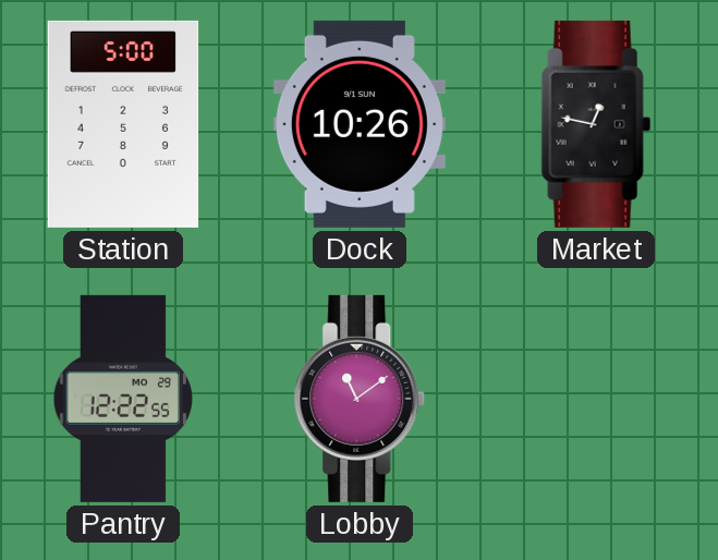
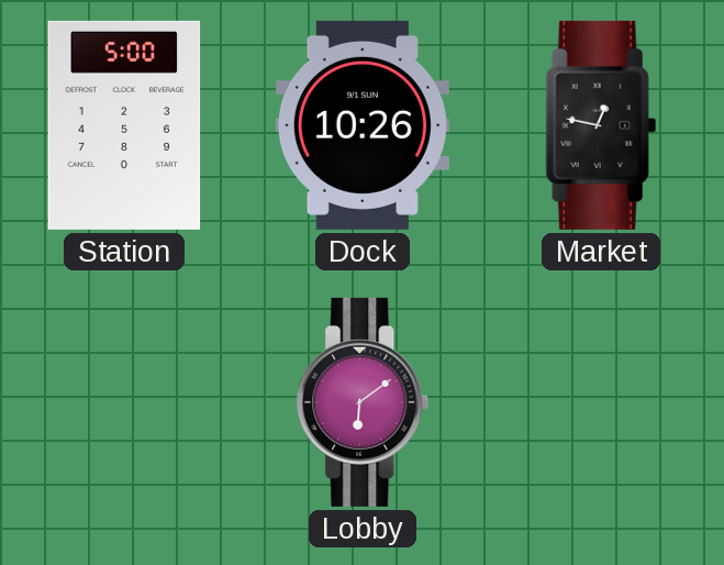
Pantry: 12:22 -> none (123, 399)
Lobby: 11:09 -> 6:09 (363, 402)
